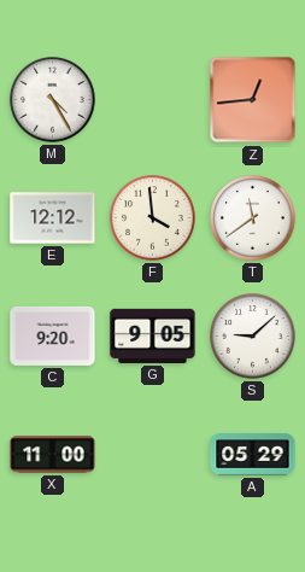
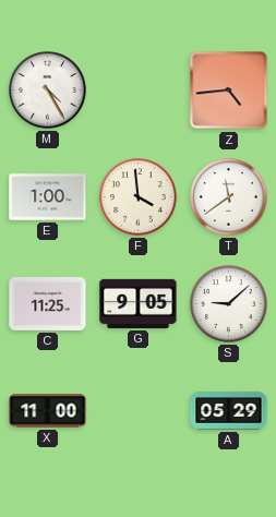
Z: 12:44 -> 4:44 (229, 91)
E: 12:12 -> 1:00 (48, 197)
C: 9:20 -> 11:25 (48, 303)
